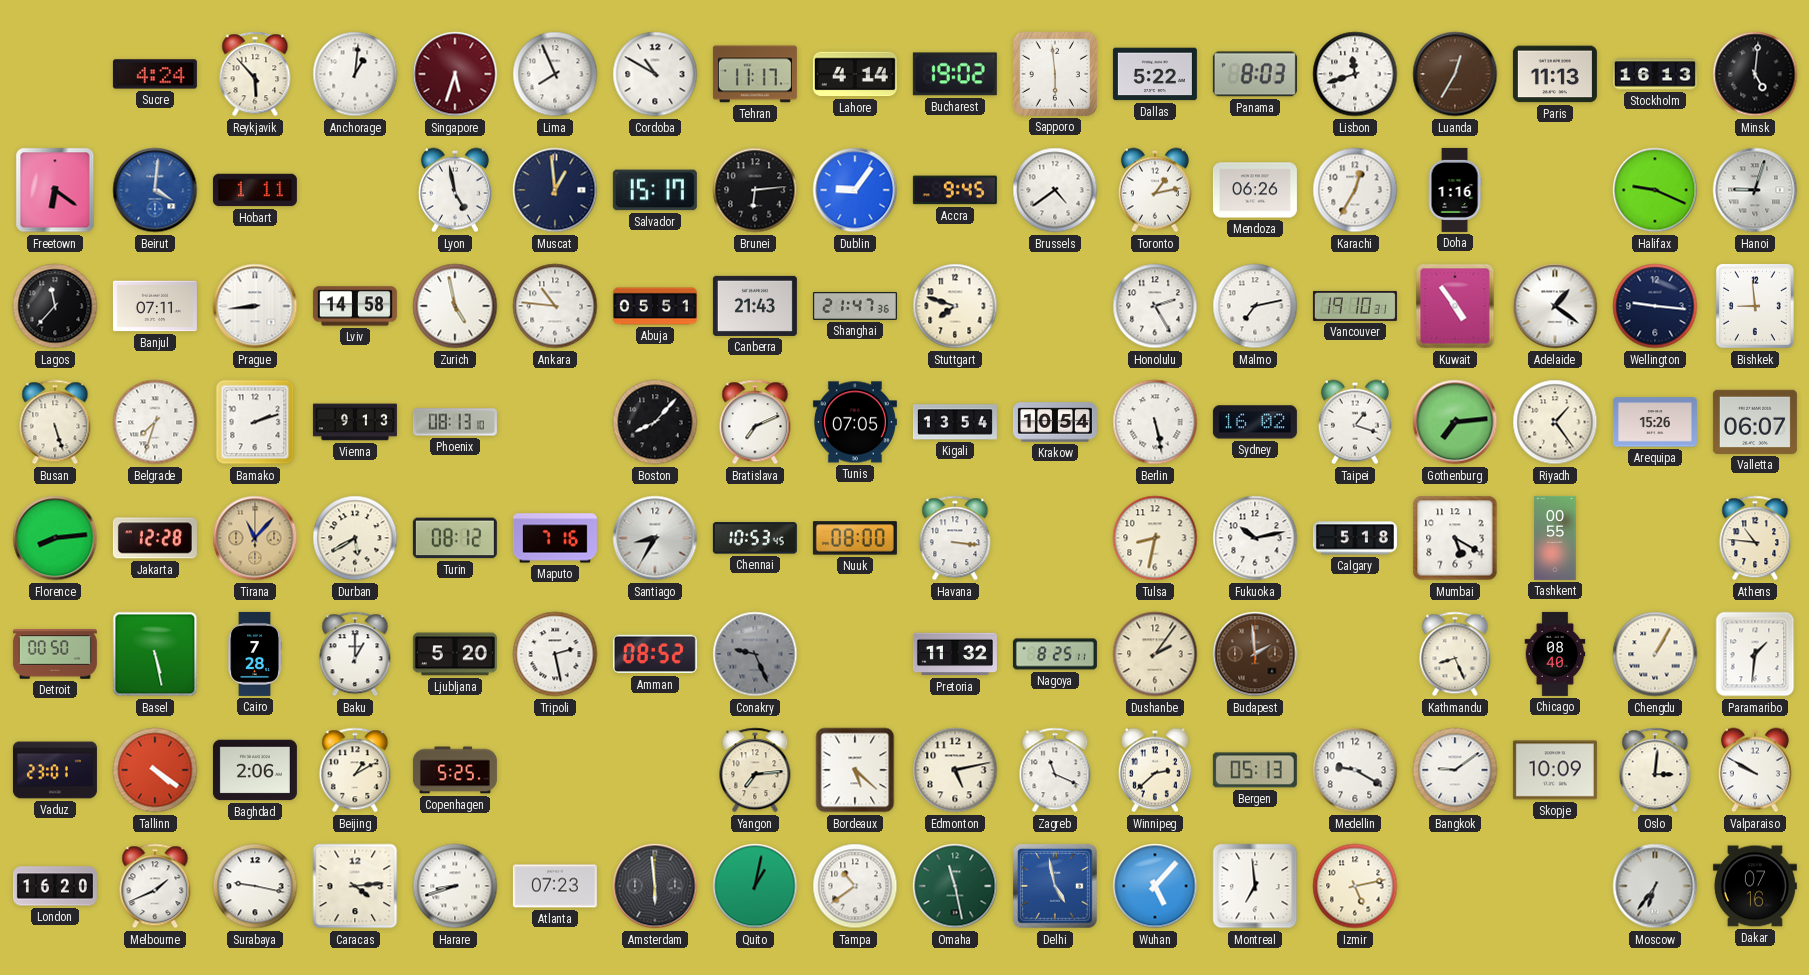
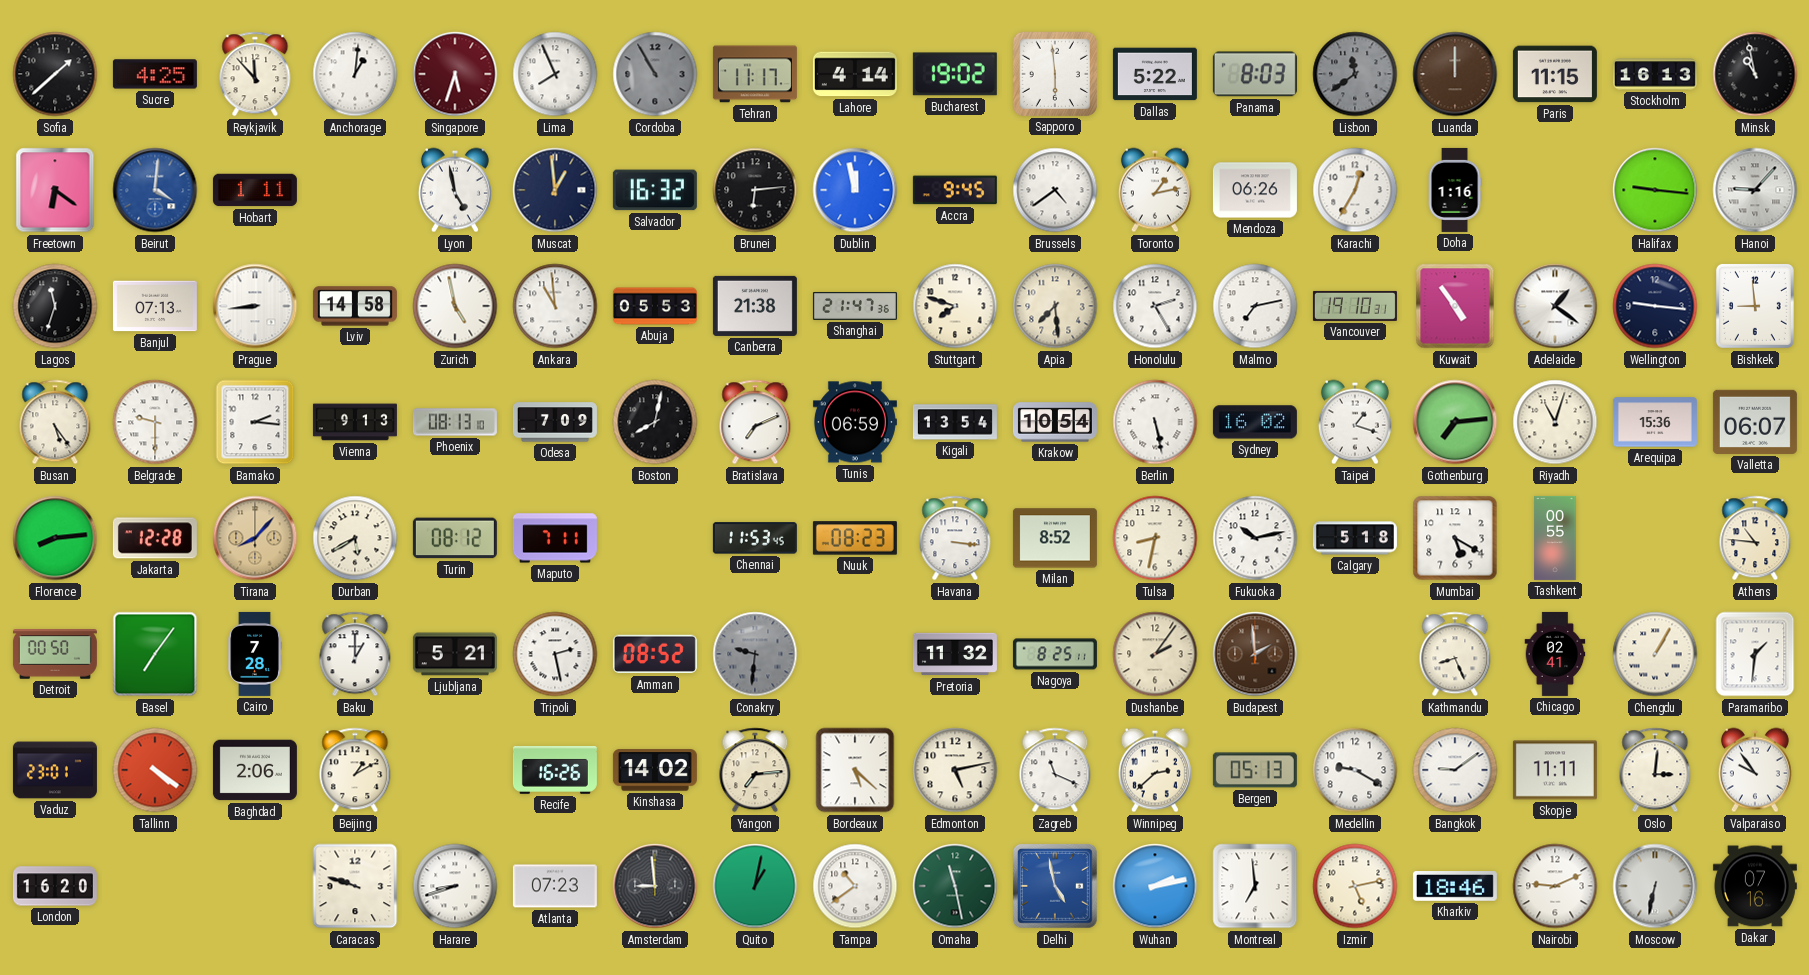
Sofia: none -> 1:38 (55, 74)
Sucre: 4:24 -> 4:25 (155, 74)
Reykjavik: 5:53 -> 11:53 (255, 74)
Cordoba: 10:50 -> 10:55 (655, 74)
Cordoba dial: white -> grey (655, 74)
Lisbon: 11:42 -> 11:39 (1355, 74)
Lisbon dial: white -> grey (1355, 74)
Luanda: 12:35 -> 12:00 (1455, 74)
Paris: 11:13 -> 11:15 (1555, 74)
Minsk: 5:01 -> 10:58 (1755, 74)
Salvador: 15:17 -> 16:32 (655, 190)
Dublin: 9:06 -> 11:58 (855, 190)
Halifax: 9:19 -> 9:16 (1655, 190)
Hanoi: 9:03 -> 9:07 (1755, 190)
Lagos: 11:37 -> 11:33 (55, 306)
Banjul: 07:11 -> 07:13 (155, 306)
Ankara: 10:46 -> 10:59 (555, 306)
Abuja: 05:51 -> 05:53 (655, 306)
Canberra: 21:43 -> 21:38 (755, 306)
Apia: none -> 7:29 (1055, 306)
Busan: 5:27 -> 5:24 (55, 422)
Belgrade: 7:33 -> 9:30 (155, 422)
Bamako: 2:12 -> 2:16 (255, 422)
Odesa: none -> 7:09 (555, 422)
Boston: 8:07 -> 8:02 (655, 422)
Tunis: 07:05 -> 06:59 (855, 422)
Riyadh: 1:24 -> 11:03 (1555, 422)
Arequipa: 15:26 -> 15:36 (1655, 422)
Tirana: 11:07 -> 8:07 (255, 538)
Maputo: 7:16 -> 7:11 (555, 538)
Santiago: 8:35 -> none (655, 538)
Chennai: 10:53 -> 11:53 (755, 538)
Nuuk: 08:00 -> 08:23 (855, 538)
Milan: none -> 8:52 (1055, 538)
Basel: 5:28 -> 7:06 (155, 654)
Ljubljana: 5:20 -> 5:21 (455, 654)
Conakry: 9:26 -> 9:31 (755, 654)
Chicago: 08:40 -> 02:41 (1555, 654)
Copenhagen: 5:25 -> none (455, 770)
Recife: none -> 16:26 (555, 770)
Kinshasa: none -> 14:02 (655, 770)
Skopje: 10:09 -> 11:11 (1555, 770)
Valparaiso: 9:50 -> 9:54 (1755, 770)
Melbourne: 1:41 -> none (155, 886)
Surabaya: 9:17 -> none (255, 886)
Caracas: 4:14 -> 9:48 (355, 886)
Amsterdam: 5:59 -> 8:59 (655, 886)
Wuhan: 5:07 -> 2:13 (1155, 886)
Kharkiv: none -> 18:46 (1455, 887)
Nairobi: none -> 9:11 (1555, 886)
Moscow: 6:36 -> 6:32 (1655, 886)
